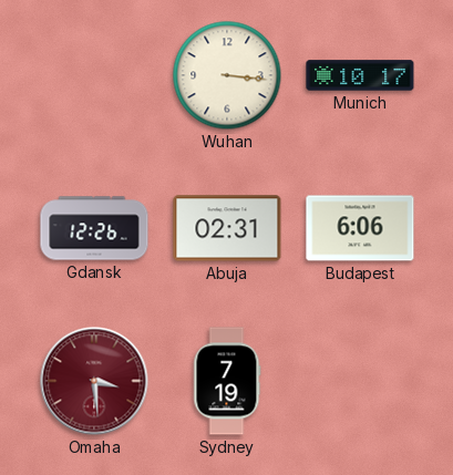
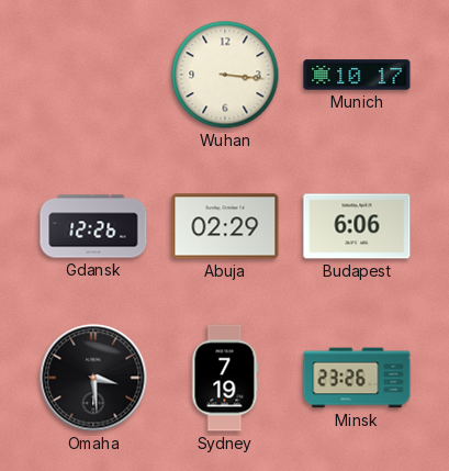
Abuja: 02:31 -> 02:29 (225, 226)
Omaha dial: burgundy -> black (93, 378)
Minsk: none -> 23:26 (357, 378)
